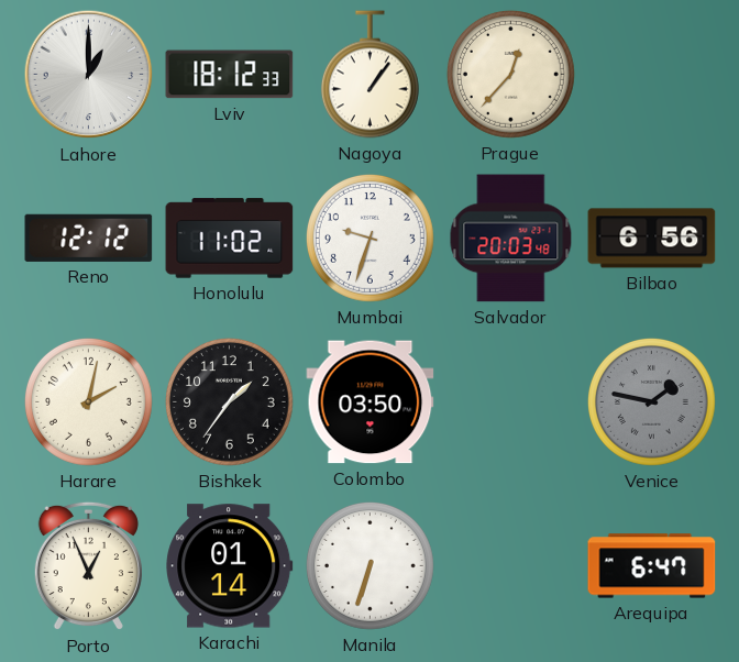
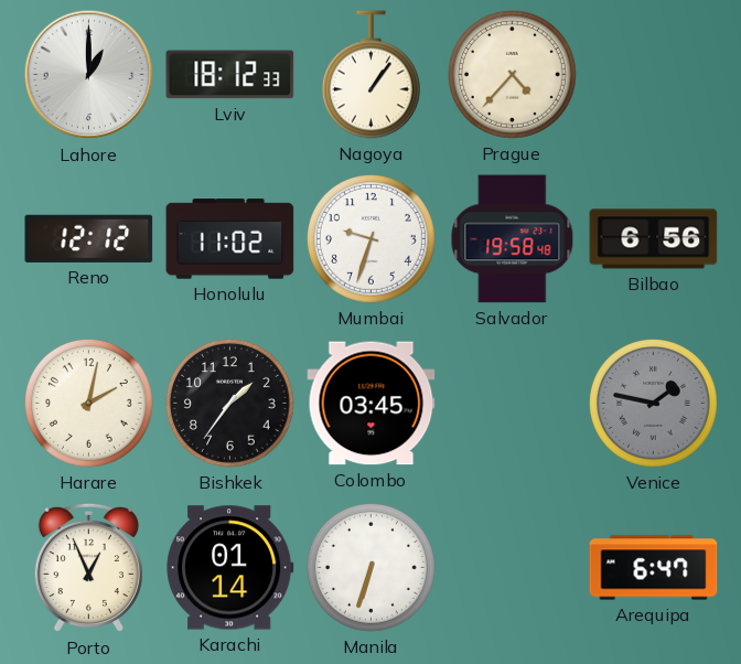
Prague: 12:37 -> 4:37 (512, 74)
Salvador: 20:03 -> 19:58 (513, 239)
Colombo: 03:50 -> 03:45 (372, 404)
